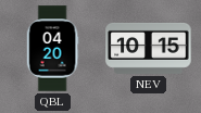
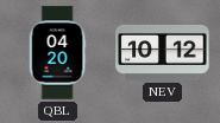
NEV: 10:15 -> 10:12 (163, 52)
